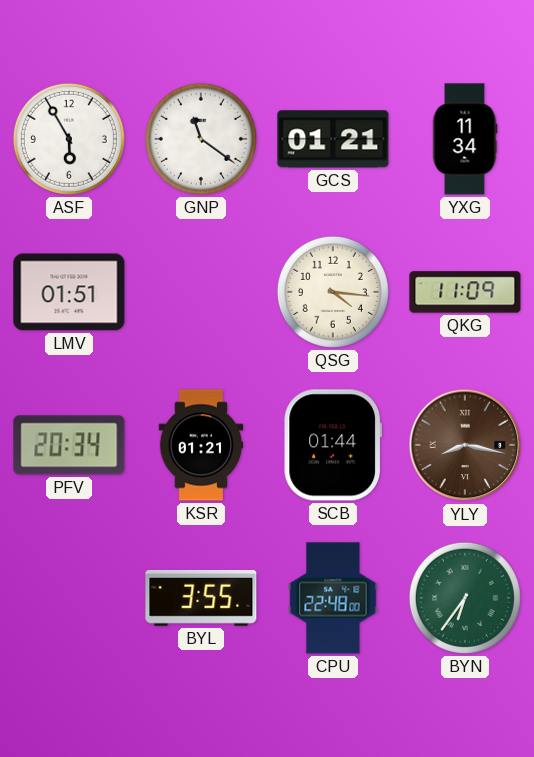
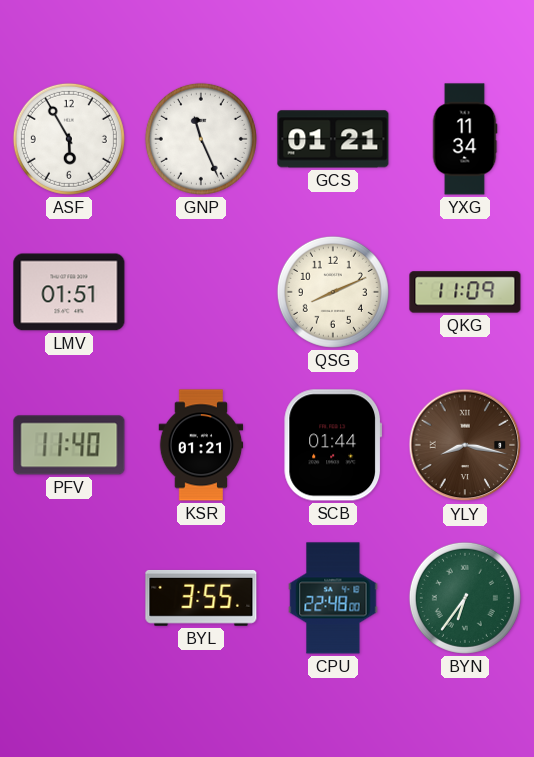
GNP: 11:21 -> 11:26 (201, 139)
QSG: 4:16 -> 8:11 (333, 292)
PFV: 20:34 -> 11:40 (69, 445)
